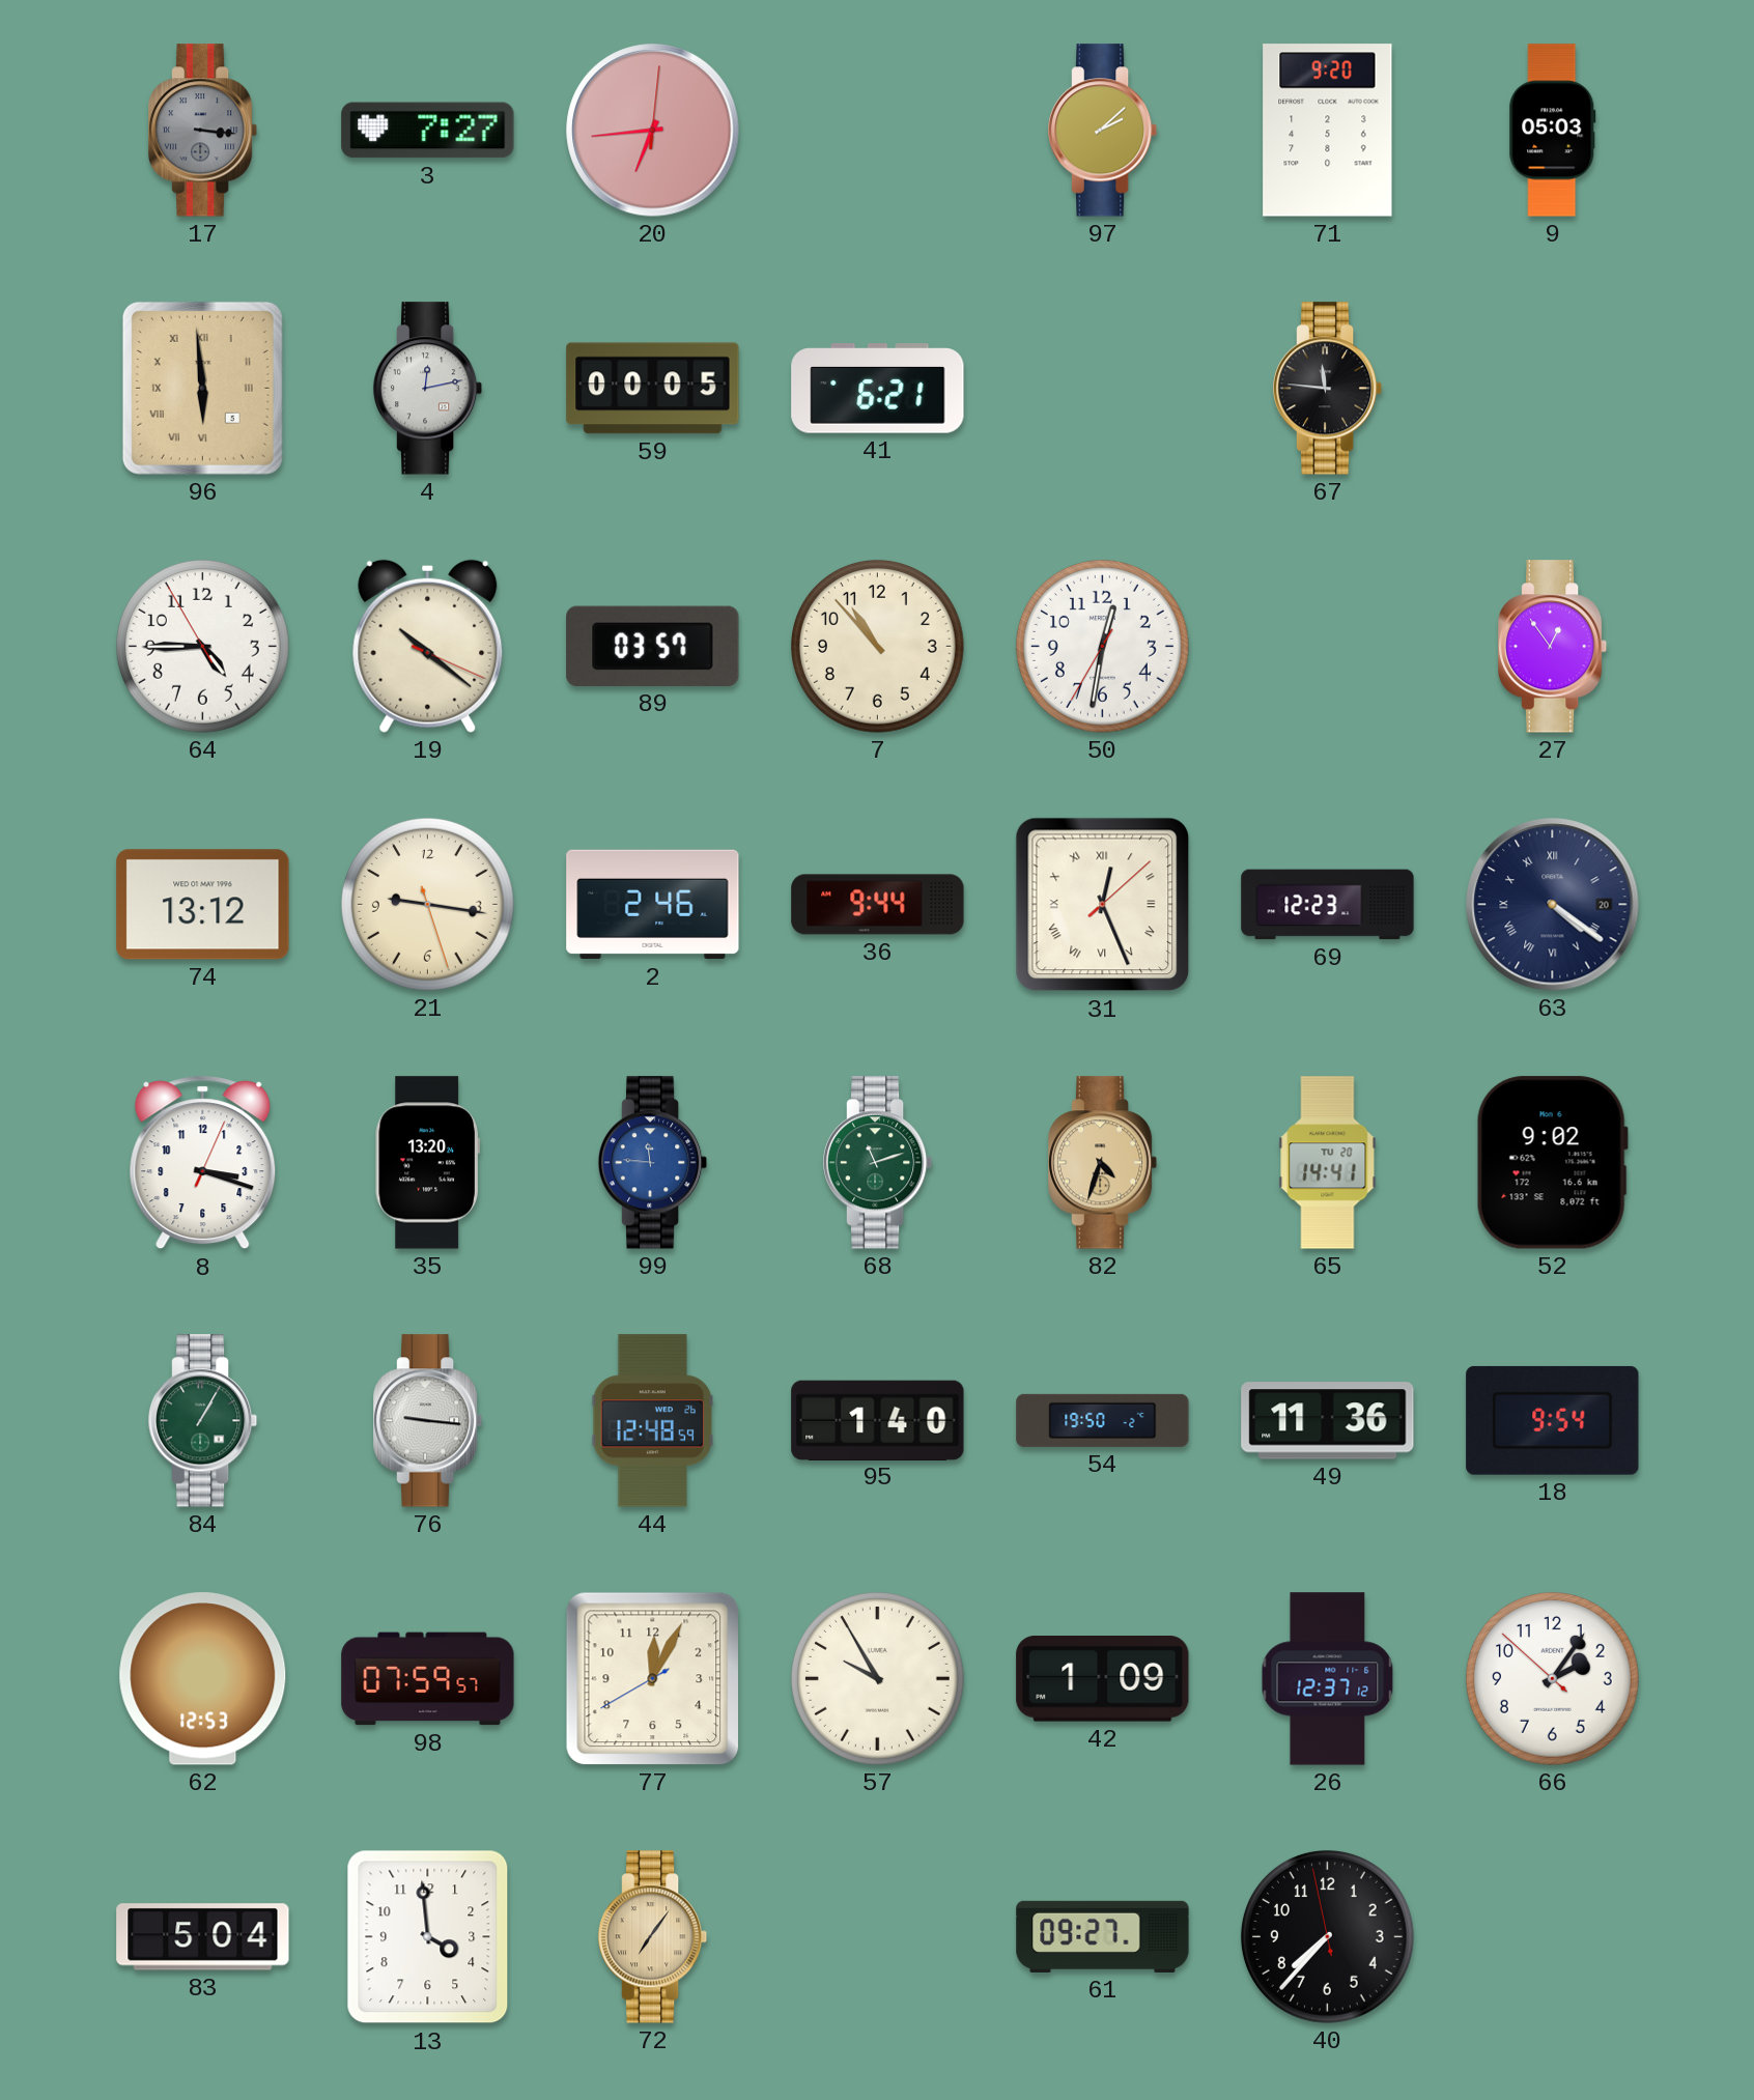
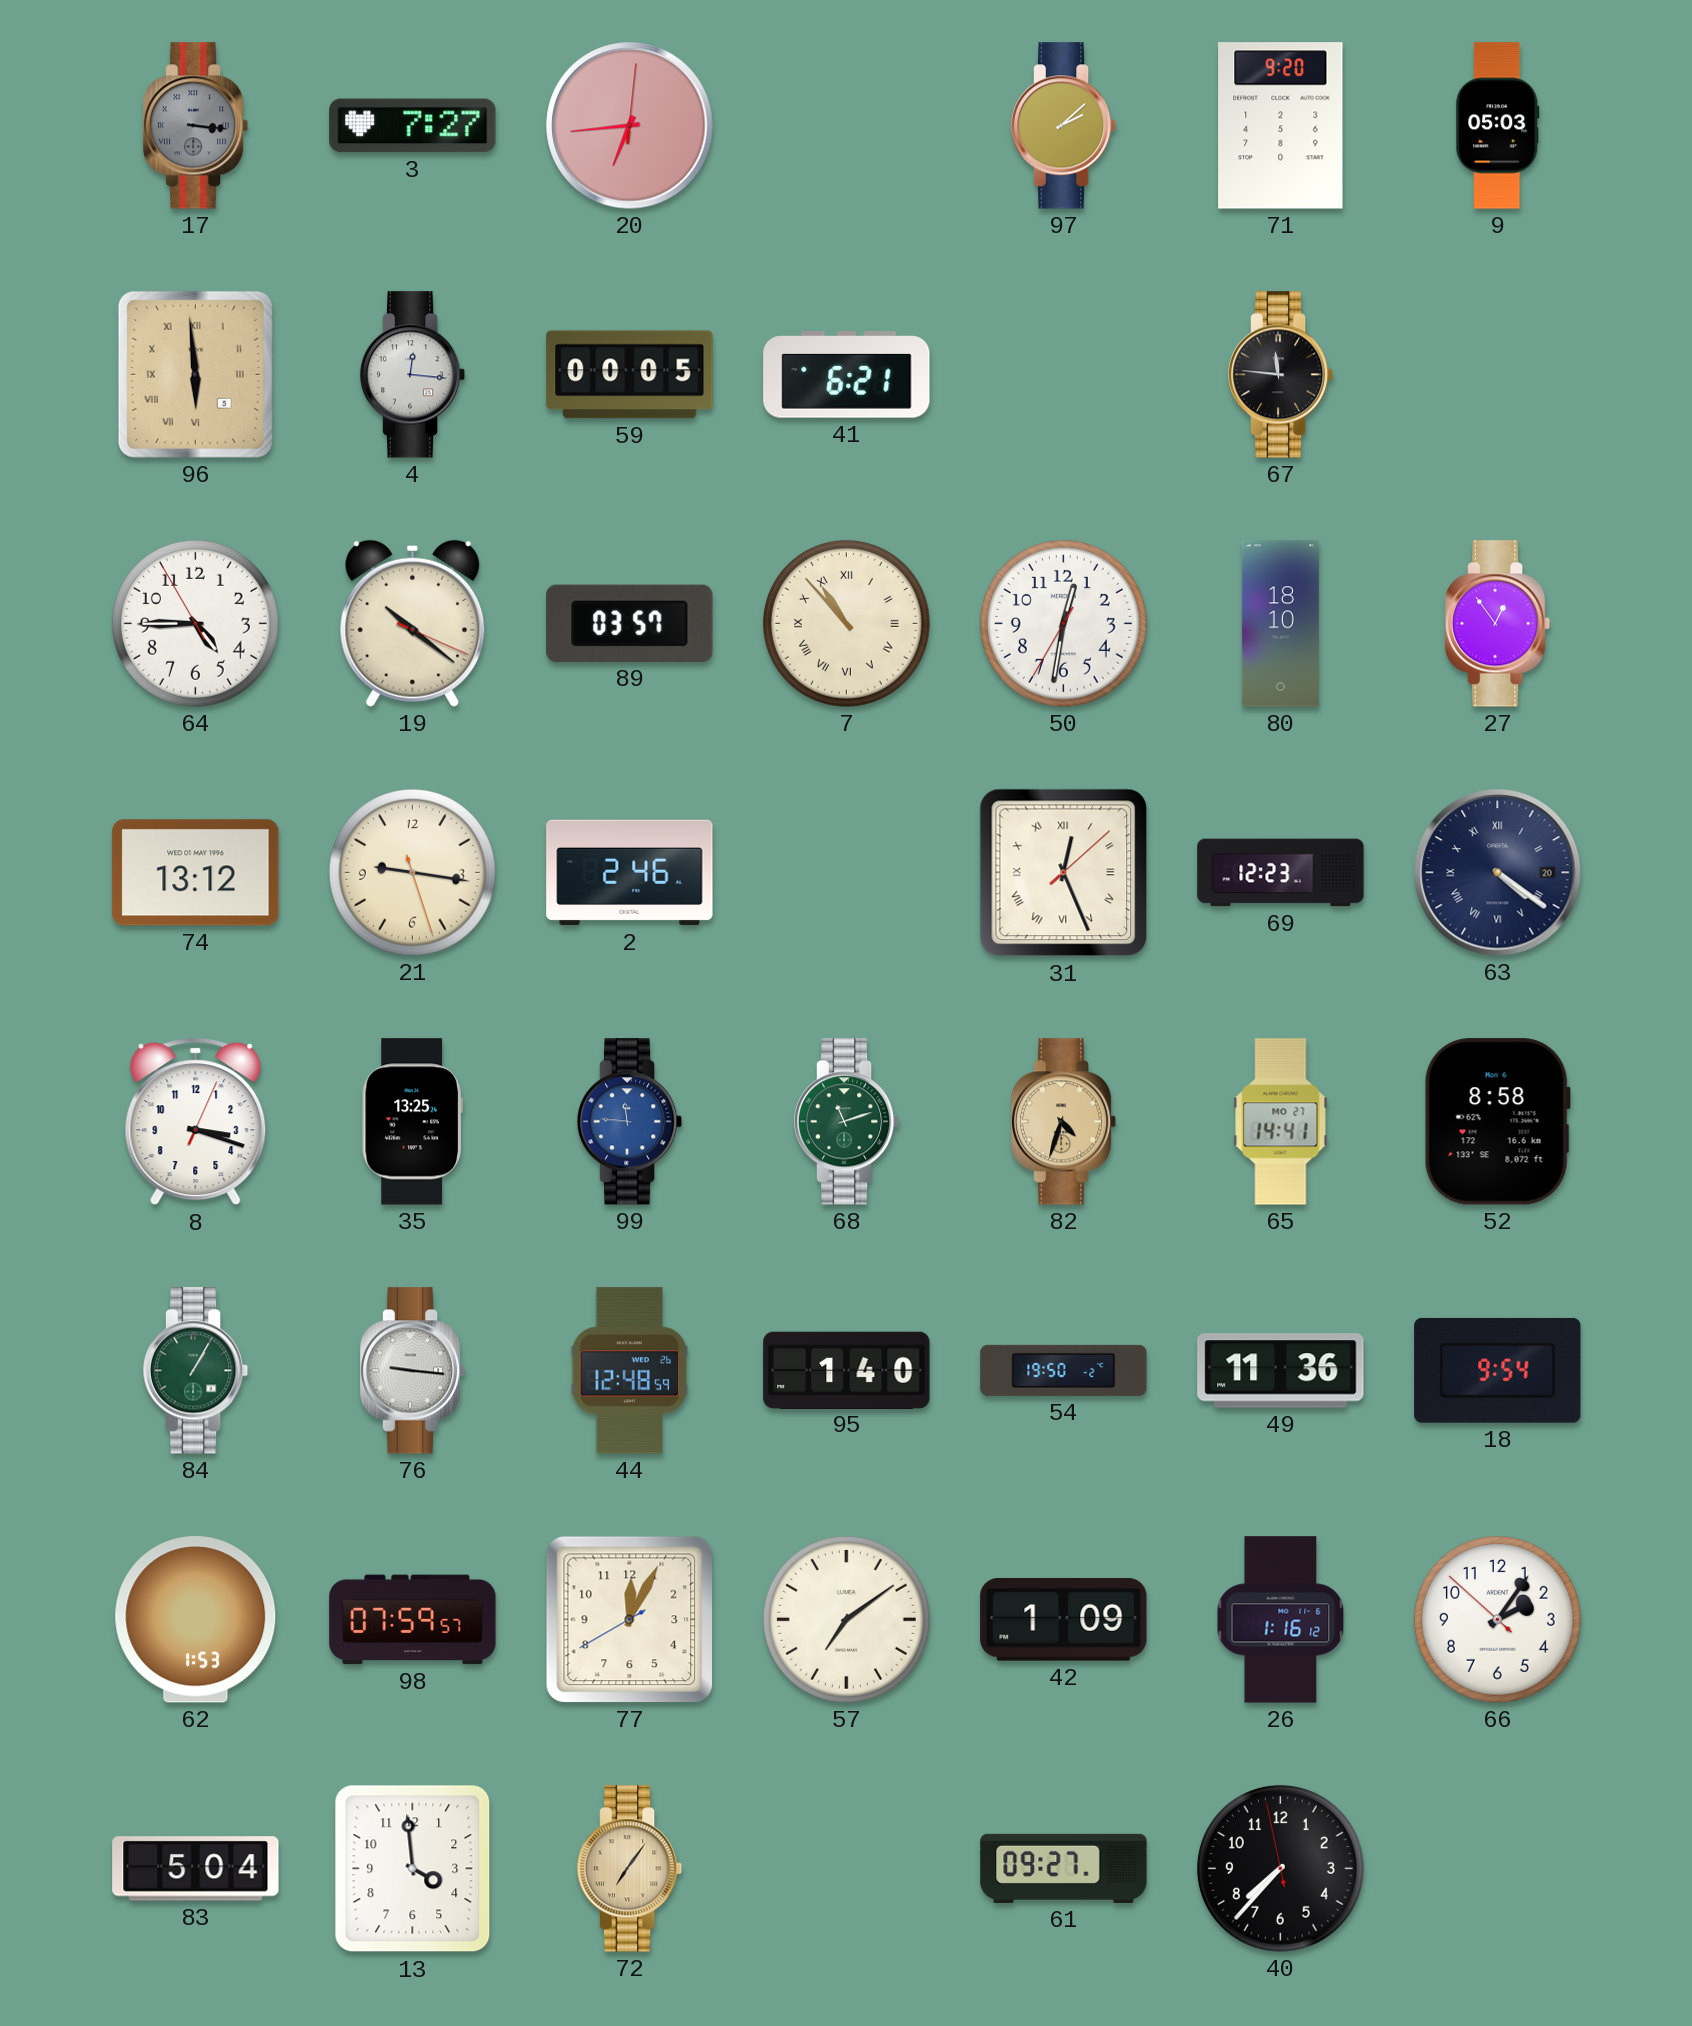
4: 12:13 -> 12:16 (413, 375)
7 numerals: Arabic -> Roman (846, 623)
80: none -> 18:10 (1280, 624)
36: 9:44 -> none (878, 905)
35: 13:20 -> 13:25 (412, 1122)
65 date: TU 20 -> MO 27 (1281, 1122)
52: 9:02 -> 8:58 (1497, 1122)
62: 12:53 -> 1:53 (196, 1620)
57: 9:55 -> 7:09 (846, 1619)
26: 12:37 -> 1:16 (1281, 1620)
